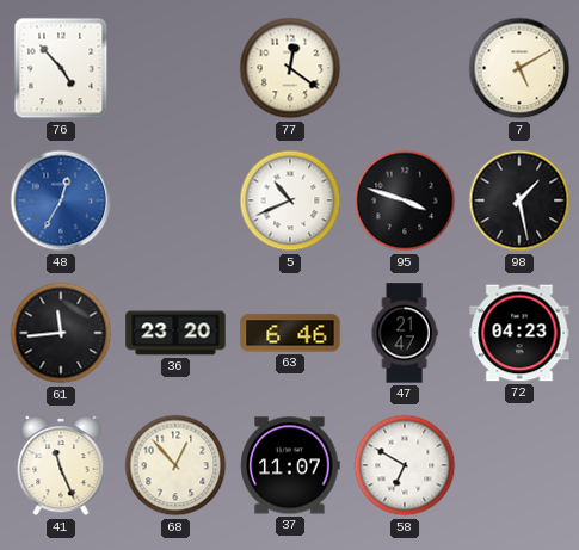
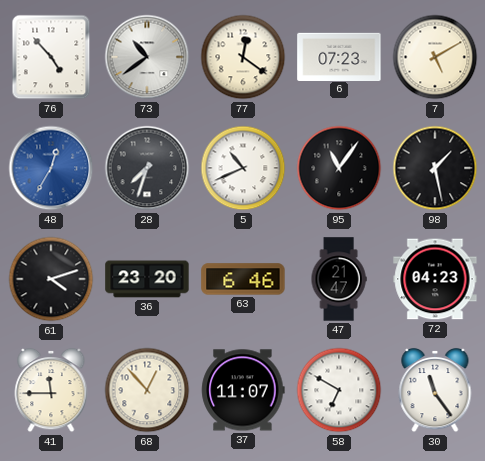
73: none -> 10:39 (147, 57)
6: none -> 07:23 (339, 56)
28: none -> 7:33 (147, 168)
95: 3:48 -> 11:06 (339, 168)
61: 11:44 -> 4:12 (51, 279)
41: 11:26 -> 11:45 (51, 390)
30: none -> 11:24 (435, 390)
